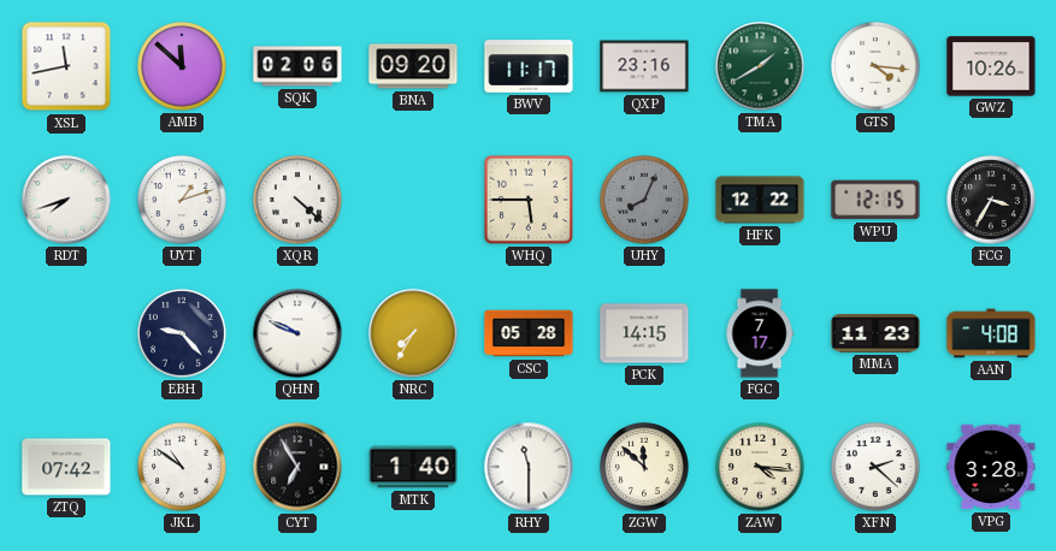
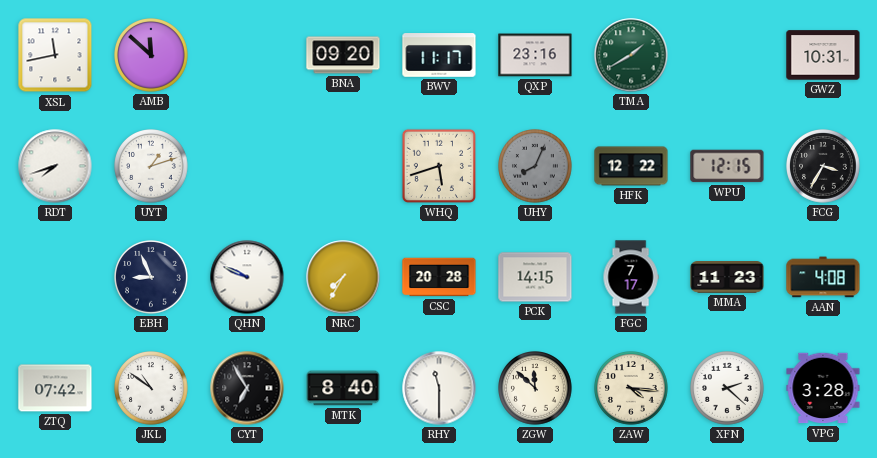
SQK: 02:06 -> none (297, 66)
GTS: 4:16 -> none (875, 66)
GWZ: 10:26 -> 10:31 (823, 55)
XQR: 4:22 -> none (297, 200)
WHQ: 5:45 -> 5:42 (439, 166)
EBH: 9:23 -> 8:56 (151, 277)
CSC: 05:28 -> 20:28 (439, 277)
MTK: 1:40 -> 8:40 (343, 388)
